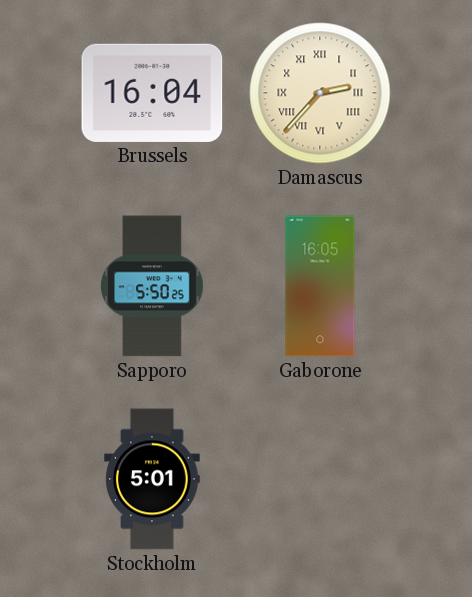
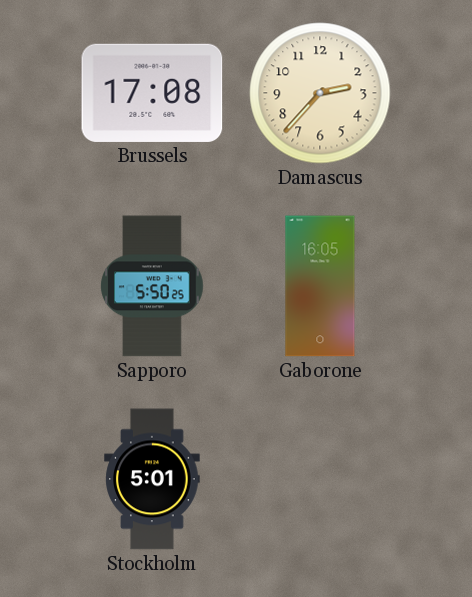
Brussels: 16:04 -> 17:08 (152, 93)
Damascus numerals: Roman -> Arabic (320, 93)
